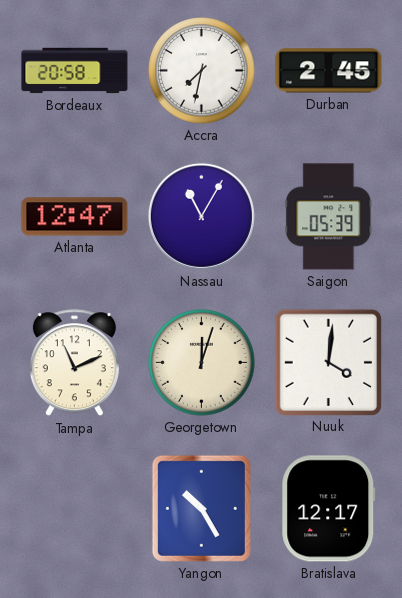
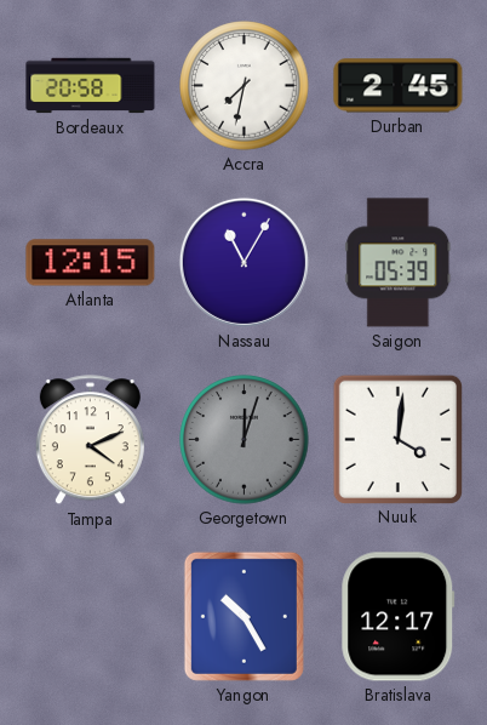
Atlanta: 12:47 -> 12:15 (91, 263)
Tampa: 11:11 -> 4:11 (90, 440)
Georgetown dial: cream -> grey (245, 440)
